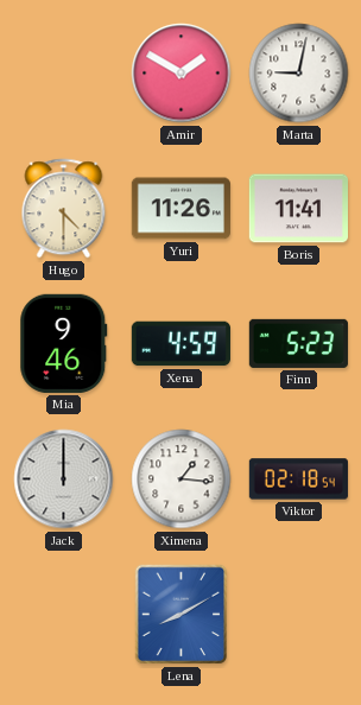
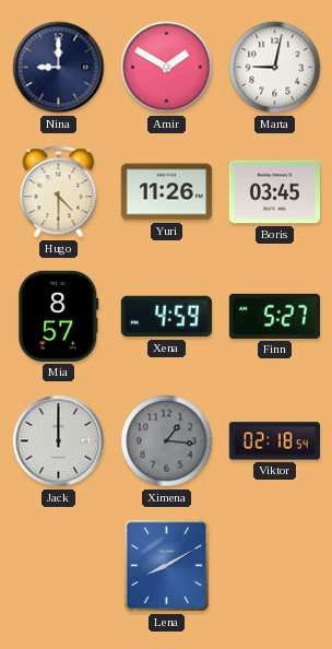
Nina: none -> 9:00 (59, 68)
Boris: 11:41 -> 03:45 (274, 192)
Mia: 9:46 -> 8:57 (59, 316)
Finn: 5:23 -> 5:27 (274, 316)
Ximena dial: white -> grey (167, 441)
